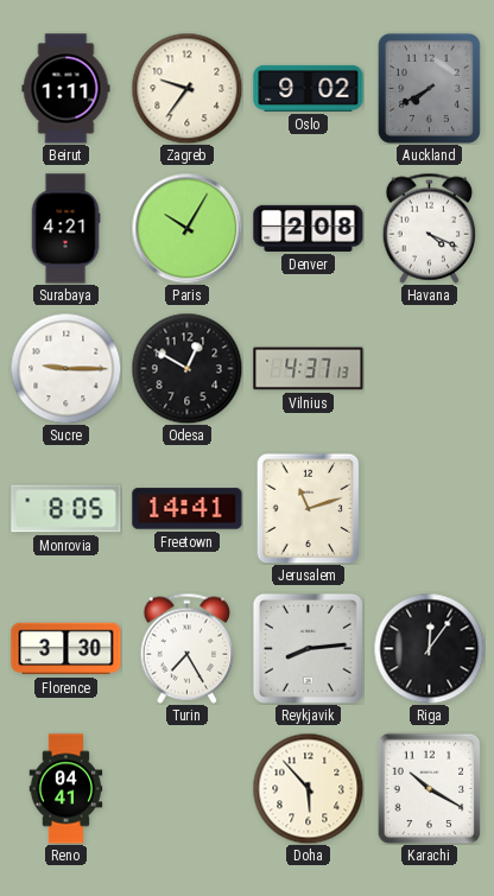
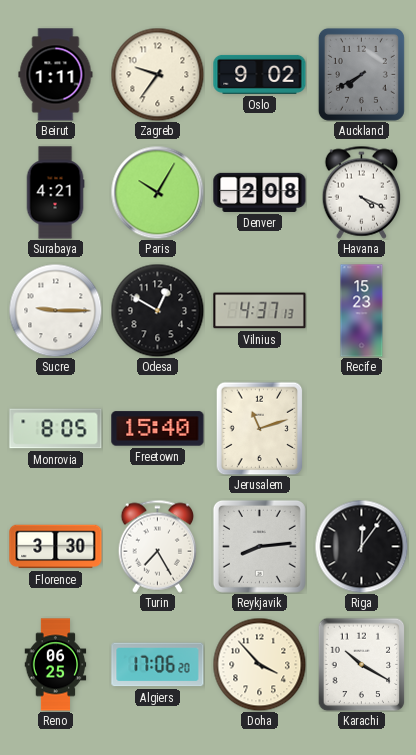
Recife: none -> 15:23 (362, 311)
Freetown: 14:41 -> 15:40 (158, 429)
Reno: 04:41 -> 06:25 (56, 665)
Algiers: none -> 17:06 (158, 665)
Doha: 5:53 -> 3:53 (259, 664)
